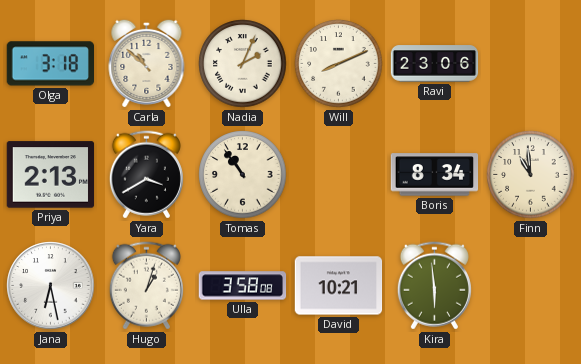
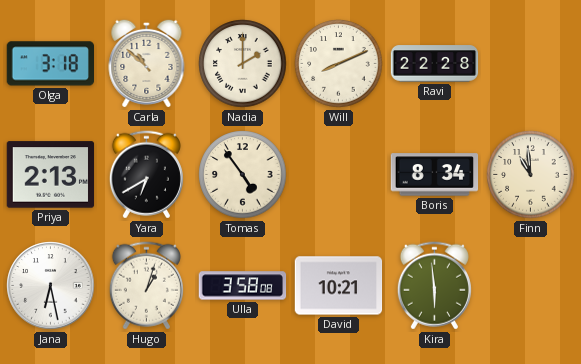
Nadia: 2:04 -> 2:00 (243, 64)
Ravi: 23:06 -> 22:28 (435, 64)
Yara: 3:40 -> 6:40 (146, 175)
Tomas: 10:54 -> 4:54 (243, 175)
